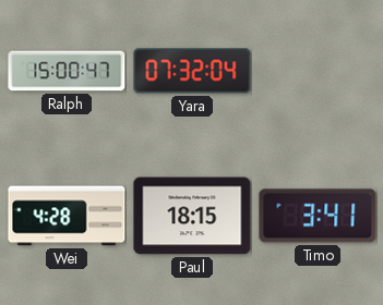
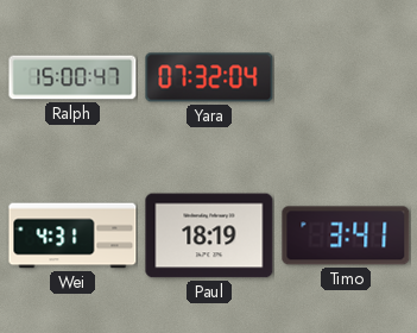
Wei: 4:28 -> 4:31 (72, 235)
Paul: 18:15 -> 18:19 (209, 235)
